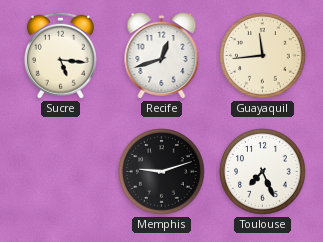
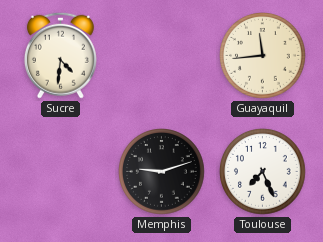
Sucre: 5:16 -> 4:31 (60, 55)
Recife: 12:42 -> none (162, 56)
